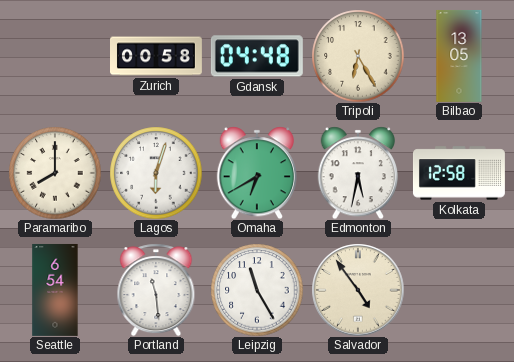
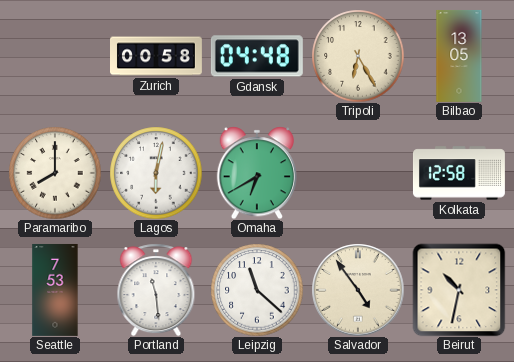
Lagos: 6:03 -> 6:02 (156, 173)
Edmonton: 5:32 -> none (357, 173)
Seattle: 6:54 -> 7:53 (55, 290)
Leipzig: 11:25 -> 11:22 (257, 290)
Beirut: none -> 10:32 (459, 290)
